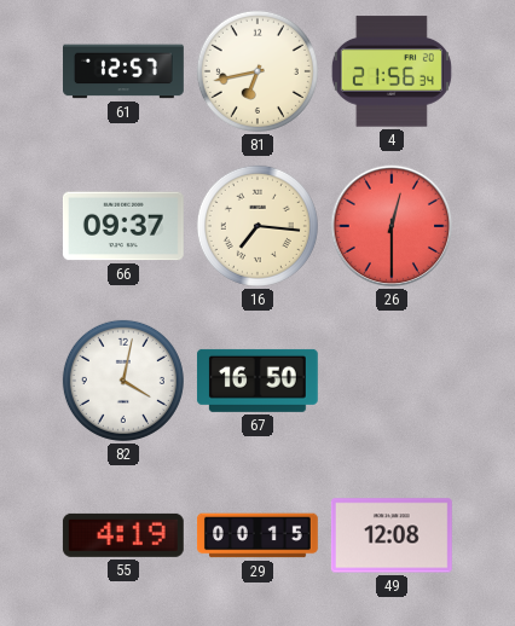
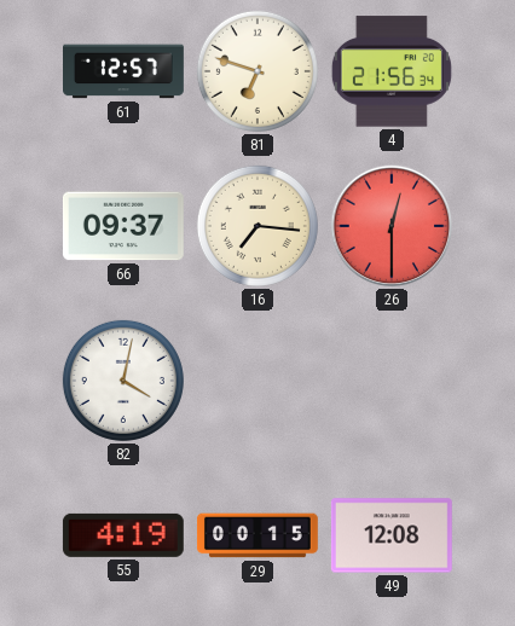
81: 6:43 -> 6:48 (257, 71)
67: 16:50 -> none (257, 381)
